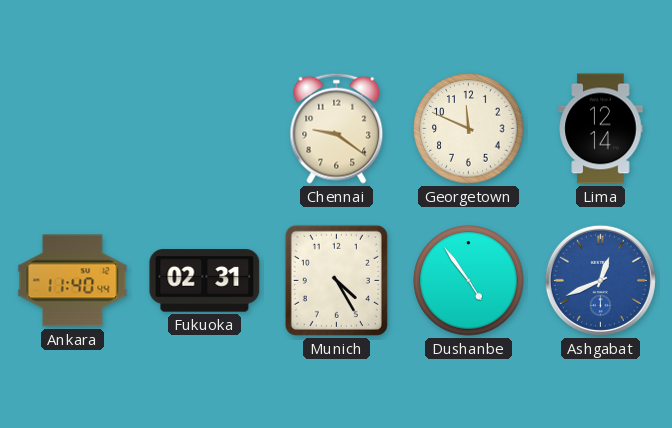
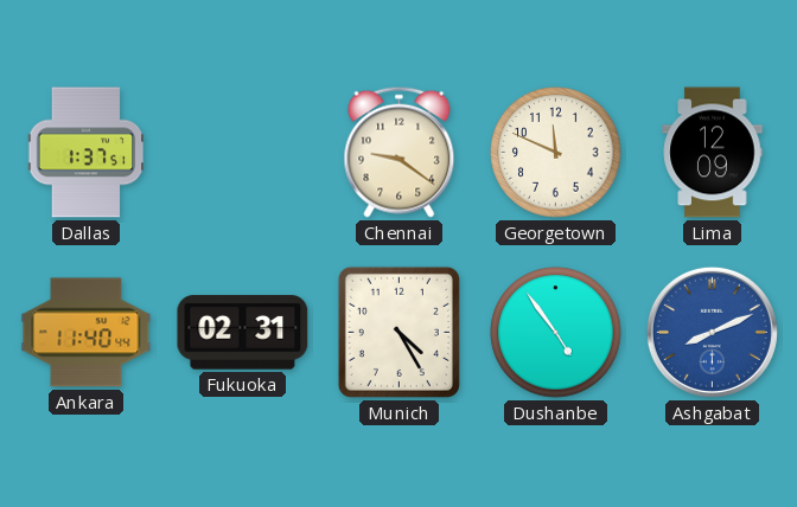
Dallas: none -> 1:37 (87, 153)
Lima: 12:14 -> 12:09 (713, 153)
Ashgabat: 12:41 -> 8:11 (712, 332)
